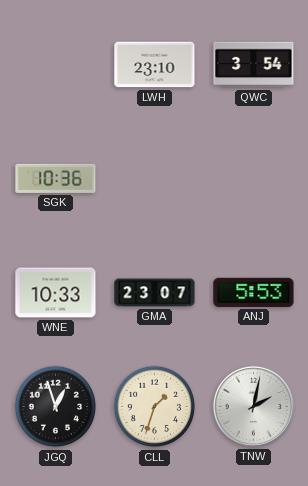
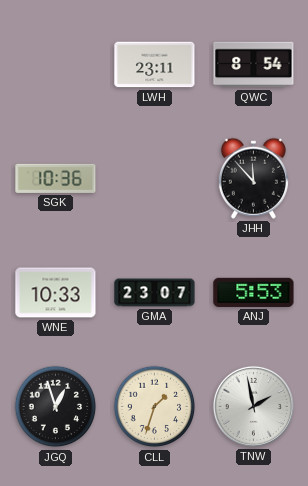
LWH: 23:10 -> 23:11 (155, 65)
QWC: 3:54 -> 8:54 (254, 65)
JHH: none -> 11:53 (253, 178)
TNW: 2:02 -> 1:58 (253, 406)
